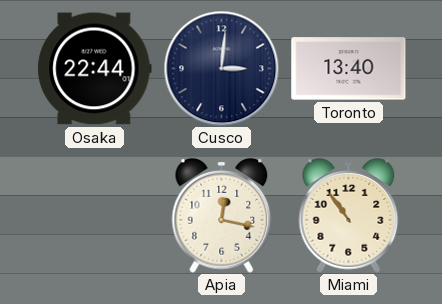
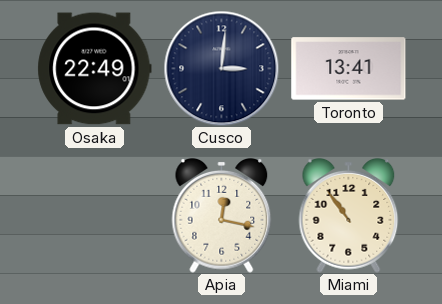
Osaka: 22:44 -> 22:49 (95, 69)
Toronto: 13:40 -> 13:41 (349, 69)
